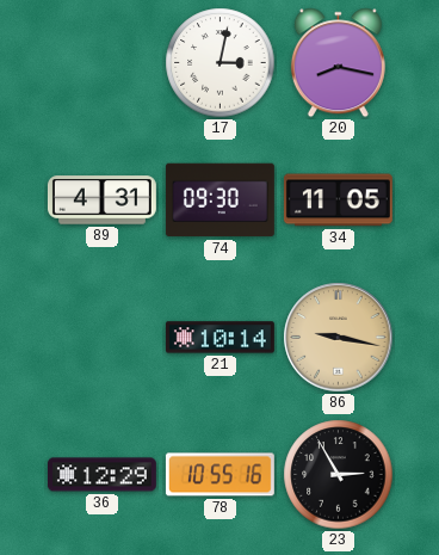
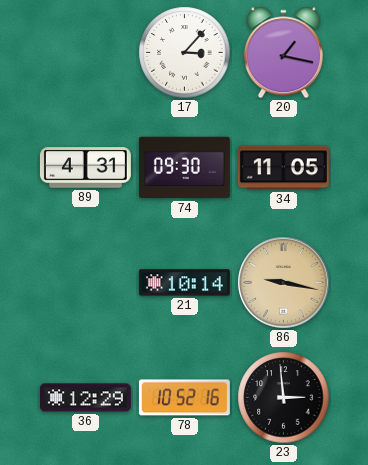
17: 3:02 -> 3:07 (185, 53)
20: 8:17 -> 1:17 (283, 53)
78: 10:55 -> 10:52 (184, 398)
23: 2:55 -> 2:59 (284, 398)
